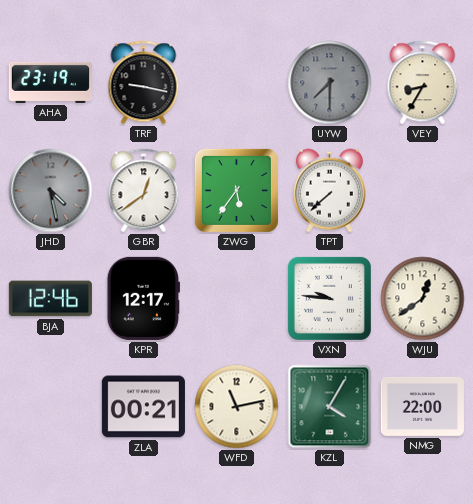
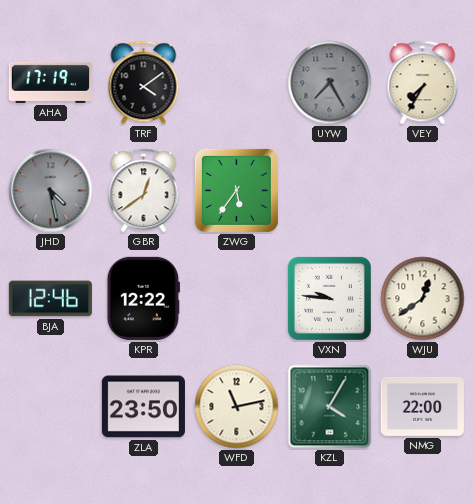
AHA: 23:19 -> 17:19 (50, 82)
TRF: 9:17 -> 4:09 (144, 83)
UYW: 7:30 -> 7:25 (330, 83)
VEY: 8:35 -> 7:35 (423, 83)
TPT: 7:38 -> none (329, 191)
KPR: 12:17 -> 12:22 (143, 298)
ZLA: 00:21 -> 23:50 (143, 407)
